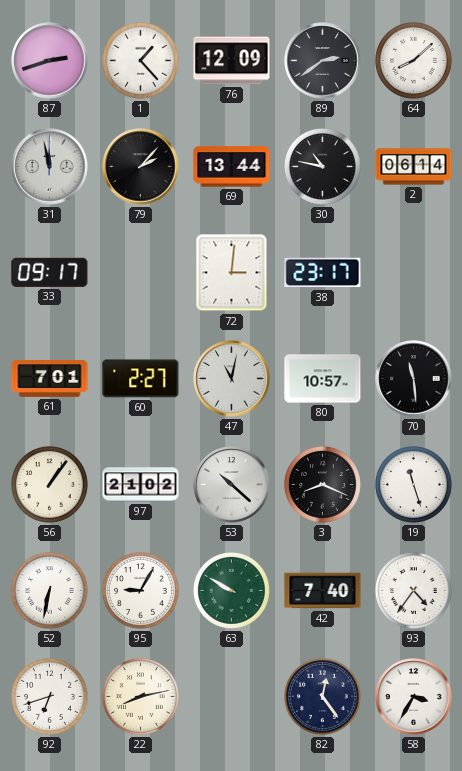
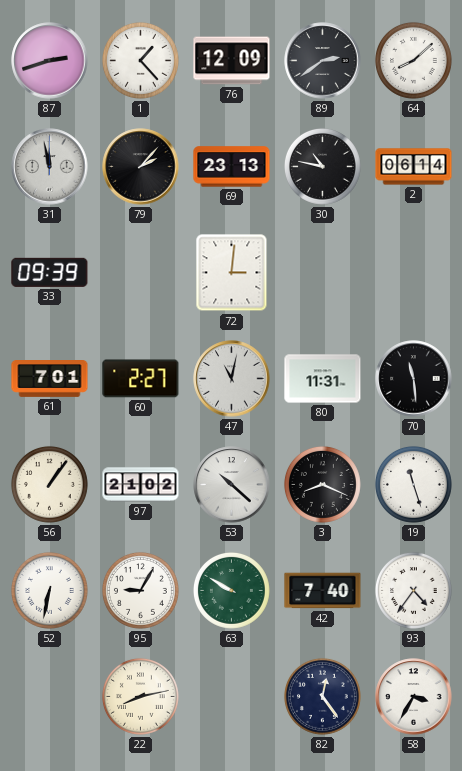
69: 13:44 -> 23:13 (232, 167)
33: 09:17 -> 09:39 (50, 272)
38: 23:17 -> none (323, 273)
80: 10:57 -> 11:31 (323, 379)
92: 6:42 -> none (49, 696)
